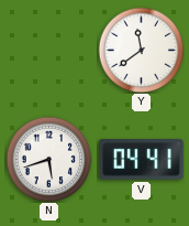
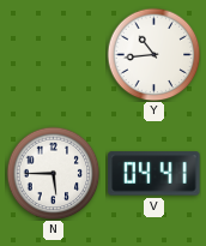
Y: 11:39 -> 10:44 (153, 54)
N: 5:42 -> 5:45 (53, 173)
